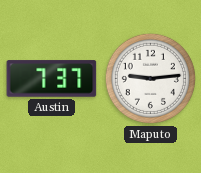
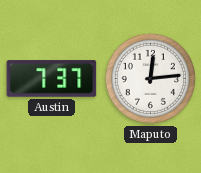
Maputo: 9:14 -> 12:14 (150, 78)
